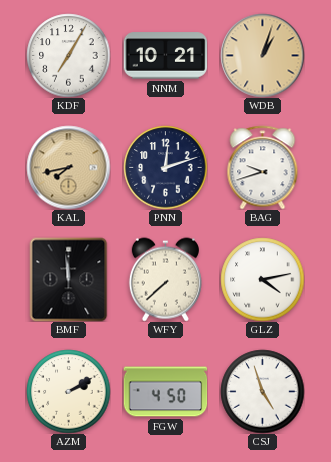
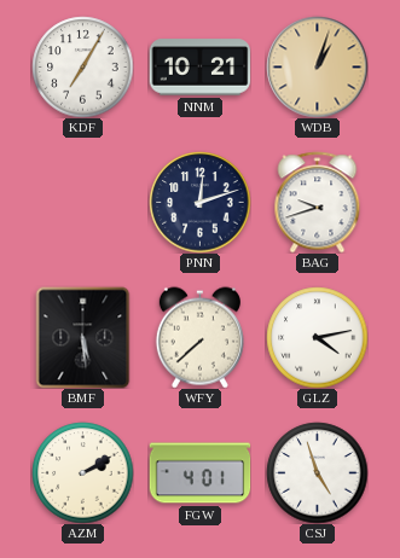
KAL: 7:43 -> none (68, 167)
BMF: 11:59 -> 5:29 (83, 337)
FGW: 4:50 -> 4:01 (199, 473)
